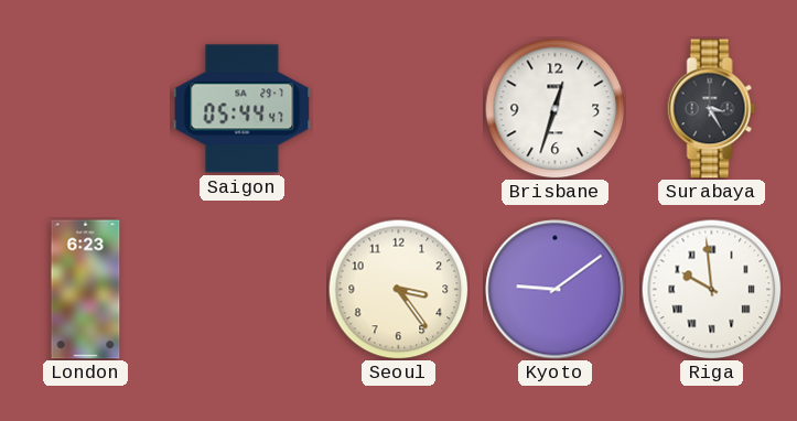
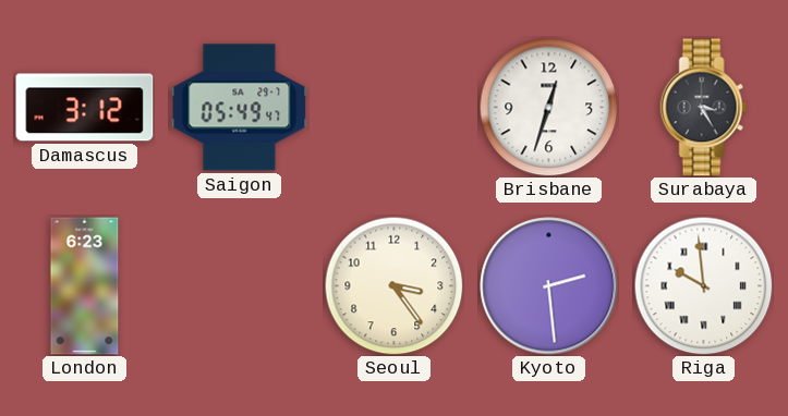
Damascus: none -> 3:12 (85, 108)
Saigon: 05:44 -> 05:49 (240, 108)
Kyoto: 9:09 -> 2:29 (549, 286)
